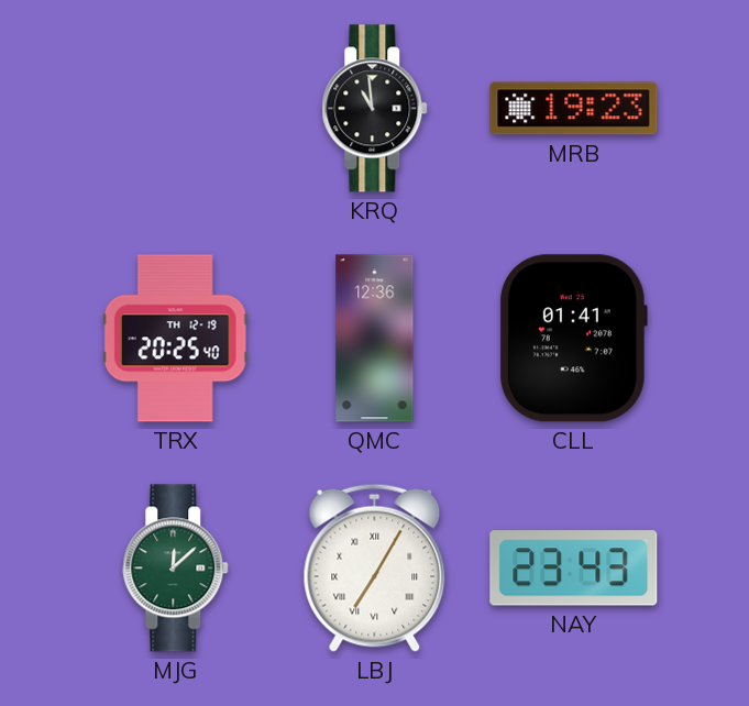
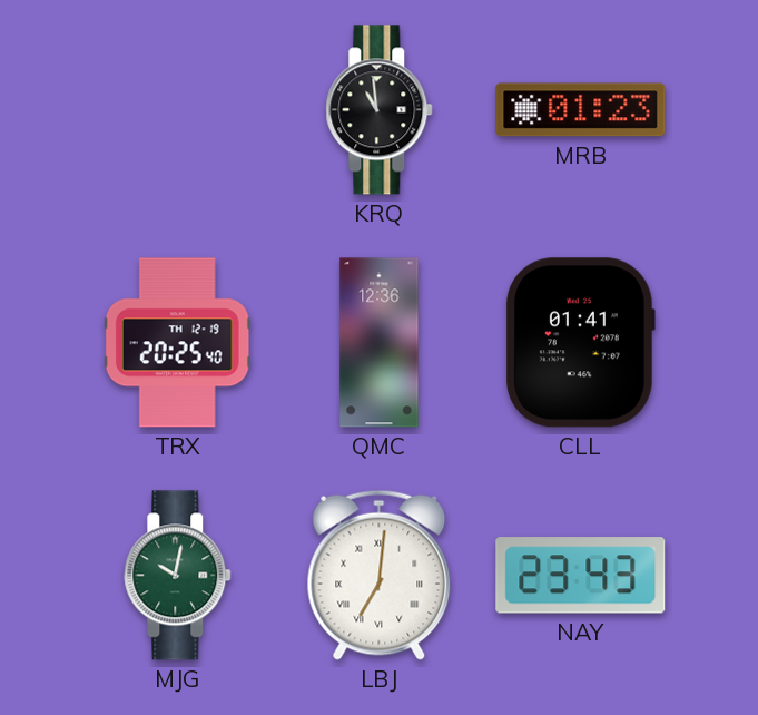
MRB: 19:23 -> 01:23 (581, 110)
MJG: 12:08 -> 10:02 (178, 576)
LBJ: 7:05 -> 7:01 (380, 575)
